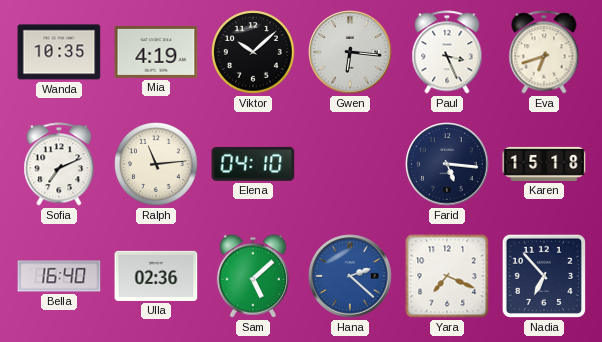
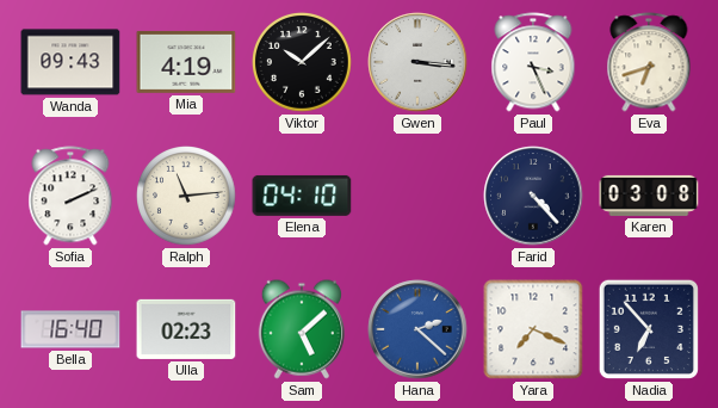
Wanda: 10:35 -> 09:43 (70, 62)
Gwen: 6:16 -> 3:16 (417, 62)
Sofia: 7:11 -> 2:11 (70, 196)
Farid: 5:16 -> 4:23 (533, 196)
Karen: 15:18 -> 03:08 (649, 196)
Ulla: 02:36 -> 02:23 (186, 329)
